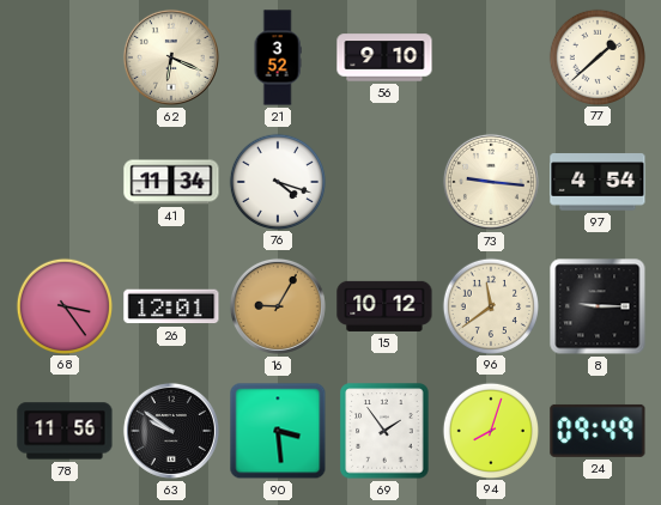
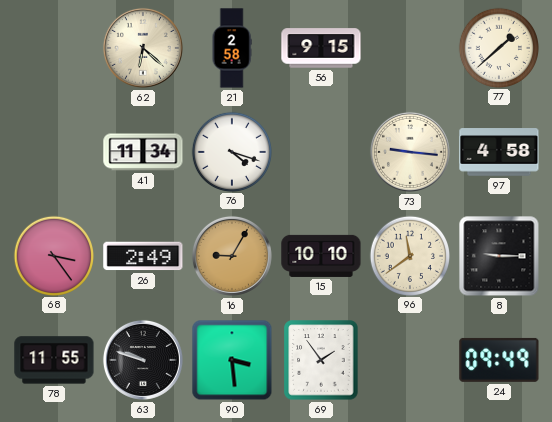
62: 6:19 -> 6:22 (143, 48)
21: 3:52 -> 2:58 (232, 48)
56: 9:10 -> 9:15 (321, 48)
97: 4:54 -> 4:58 (499, 152)
26: 12:01 -> 2:49 (143, 256)
15: 10:12 -> 10:10 (321, 256)
78: 11:56 -> 11:55 (54, 360)
63: 9:51 -> 9:48 (143, 360)
94: 8:03 -> none (490, 430)
